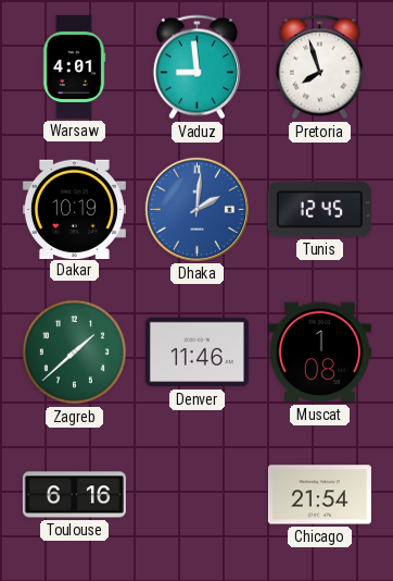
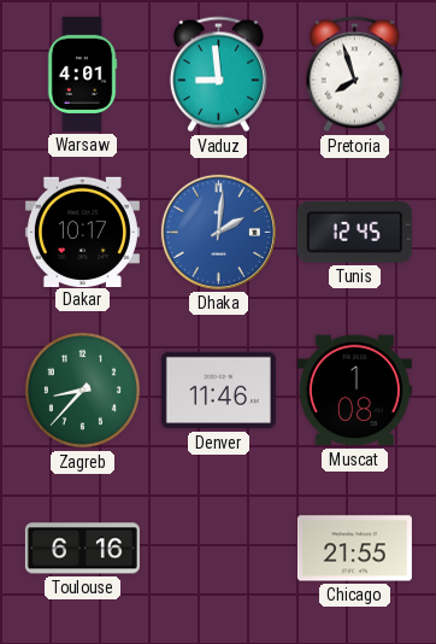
Dakar: 10:19 -> 10:17 (82, 232)
Zagreb: 1:38 -> 8:37 (82, 390)
Chicago: 21:54 -> 21:55 (354, 549)
